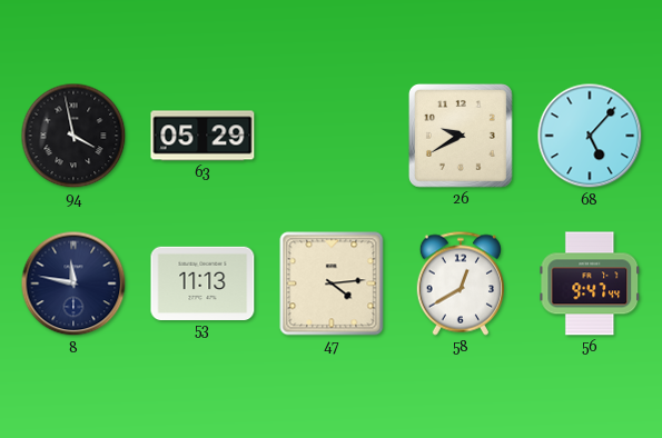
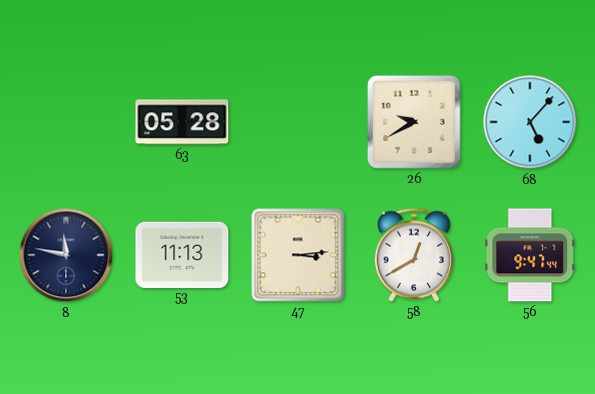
94: 3:58 -> none (73, 136)
63: 05:29 -> 05:28 (182, 122)
47: 4:14 -> 3:14 (298, 255)
